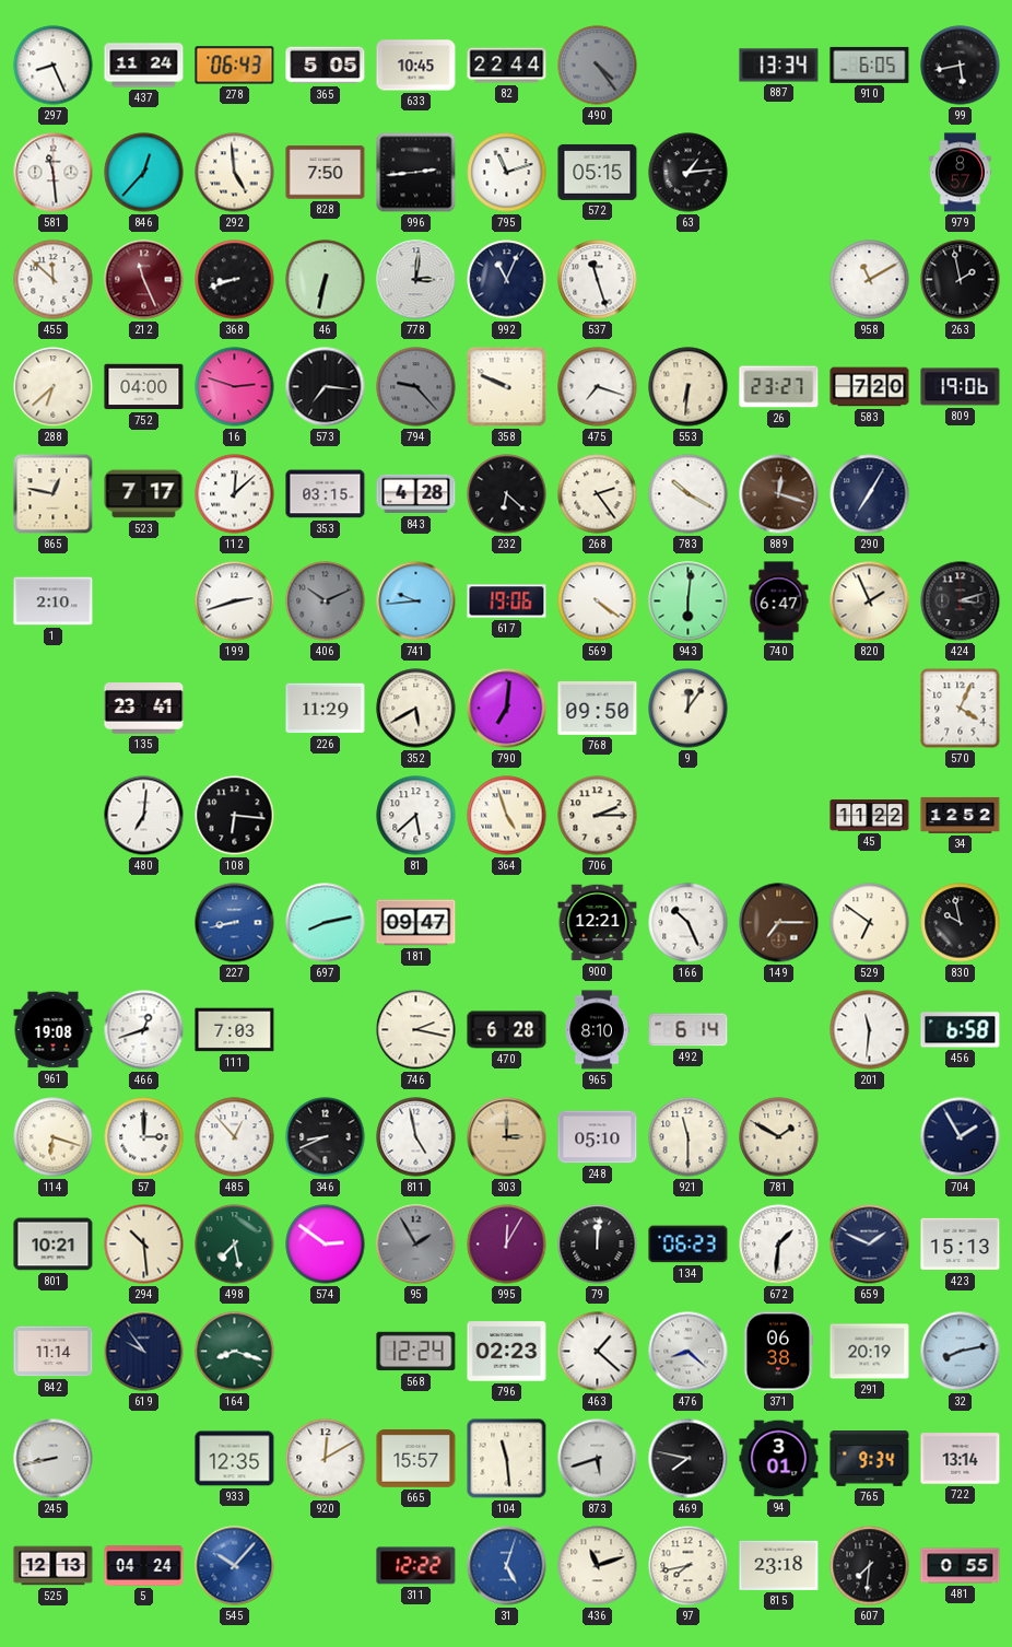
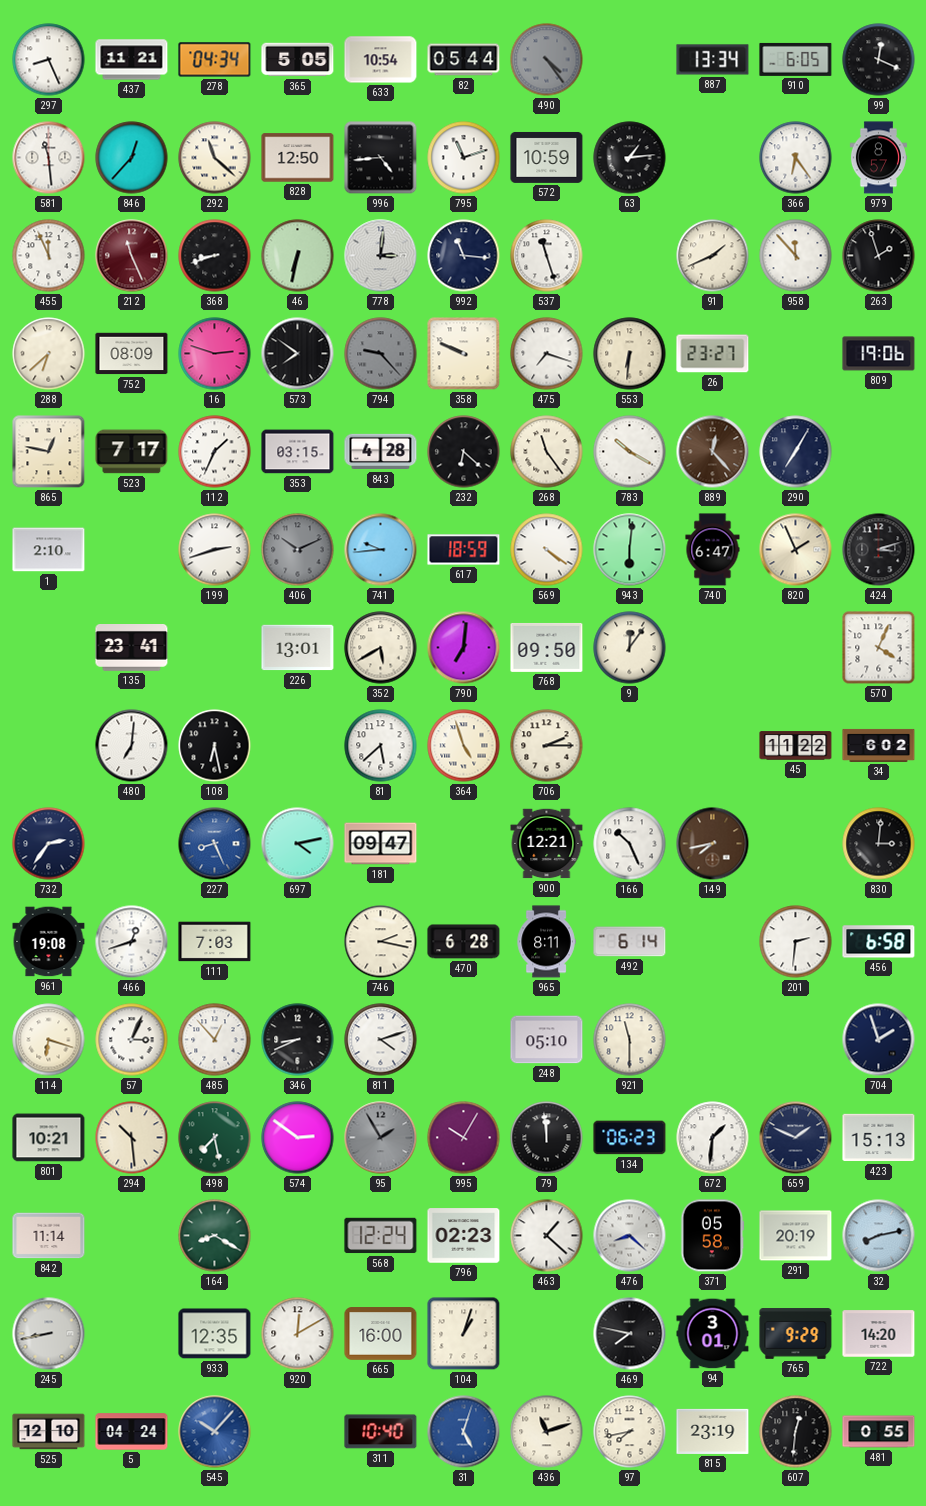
437: 11:24 -> 11:21 (132, 60)
278: 06:43 -> 04:34 (215, 60)
633: 10:45 -> 10:54 (381, 60)
82: 22:44 -> 05:44 (464, 60)
99: 5:43 -> 12:19 (879, 60)
292: 4:59 -> 11:22 (215, 158)
828: 7:50 -> 12:50 (298, 158)
996: 2:44 -> 4:44 (381, 158)
572: 05:15 -> 10:59 (547, 157)
366: none -> 6:24 (796, 158)
455: 11:52 -> 11:56 (49, 256)
992: 11:04 -> 11:16 (464, 256)
91: none -> 1:41 (713, 256)
958: 11:10 -> 11:53 (796, 256)
263: 1:58 -> 1:57 (879, 256)
752: 04:00 -> 08:09 (132, 354)
573: 7:16 -> 7:51 (298, 354)
583: 7:20 -> none (870, 387)
112: 12:08 -> 1:34 (215, 452)
268: 2:24 -> 11:24 (547, 452)
889: 12:18 -> 12:23 (713, 452)
617: 19:06 -> 18:59 (464, 550)
226: 11:29 -> 13:01 (298, 648)
108: 6:16 -> 6:28 (215, 746)
34: 12:52 -> 6:02 (879, 745)
732: none -> 2:36 (49, 844)
227: 8:43 -> 8:26 (215, 844)
697: 8:13 -> 4:13 (298, 844)
149: 7:15 -> 7:43 (713, 844)
529: 6:51 -> none (870, 923)
830: 9:58 -> 3:01 (879, 844)
965: 8:10 -> 8:11 (546, 942)
201: 11:31 -> 2:31 (796, 942)
57: 3:00 -> 3:04 (132, 1040)
811: 4:58 -> 4:12 (381, 1040)
303: 3:00 -> none (507, 1137)
781: 1:50 -> none (779, 1137)
704: 1:55 -> 1:57 (879, 1040)
995: 12:05 -> 10:05 (464, 1138)
79: 12:01 -> 11:59 (547, 1138)
619: 9:54 -> none (144, 1352)
164: 8:18 -> 8:20 (215, 1236)
371: 06:38 -> 05:58 (713, 1236)
665: 15:57 -> 16:00 (381, 1334)
104: 11:29 -> 1:03 (464, 1334)
873: 5:42 -> none (598, 1459)
765: 9:34 -> 9:29 (796, 1334)
722: 13:14 -> 14:20 (879, 1334)
525: 12:13 -> 12:10 (49, 1432)
311: 12:22 -> 10:40 (381, 1432)
815: 23:18 -> 23:19 (713, 1431)
607: 7:31 -> 12:31 (796, 1432)
